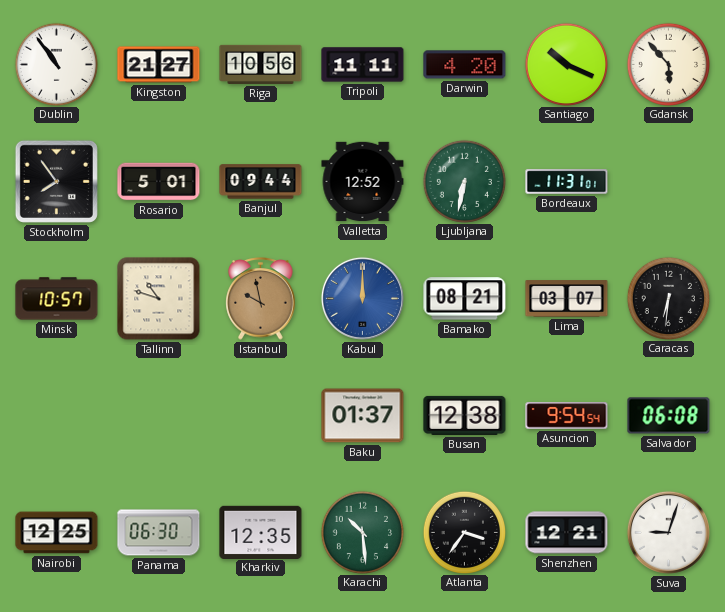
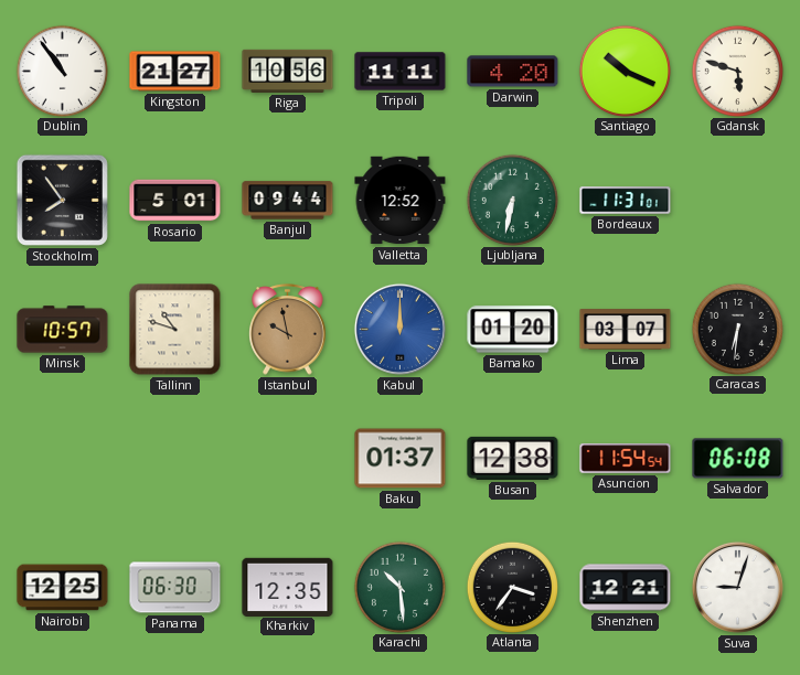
Gdansk: 5:53 -> 5:48 (737, 71)
Bamako: 08:21 -> 01:20 (513, 330)
Asuncion: 9:54 -> 11:54 (626, 459)
